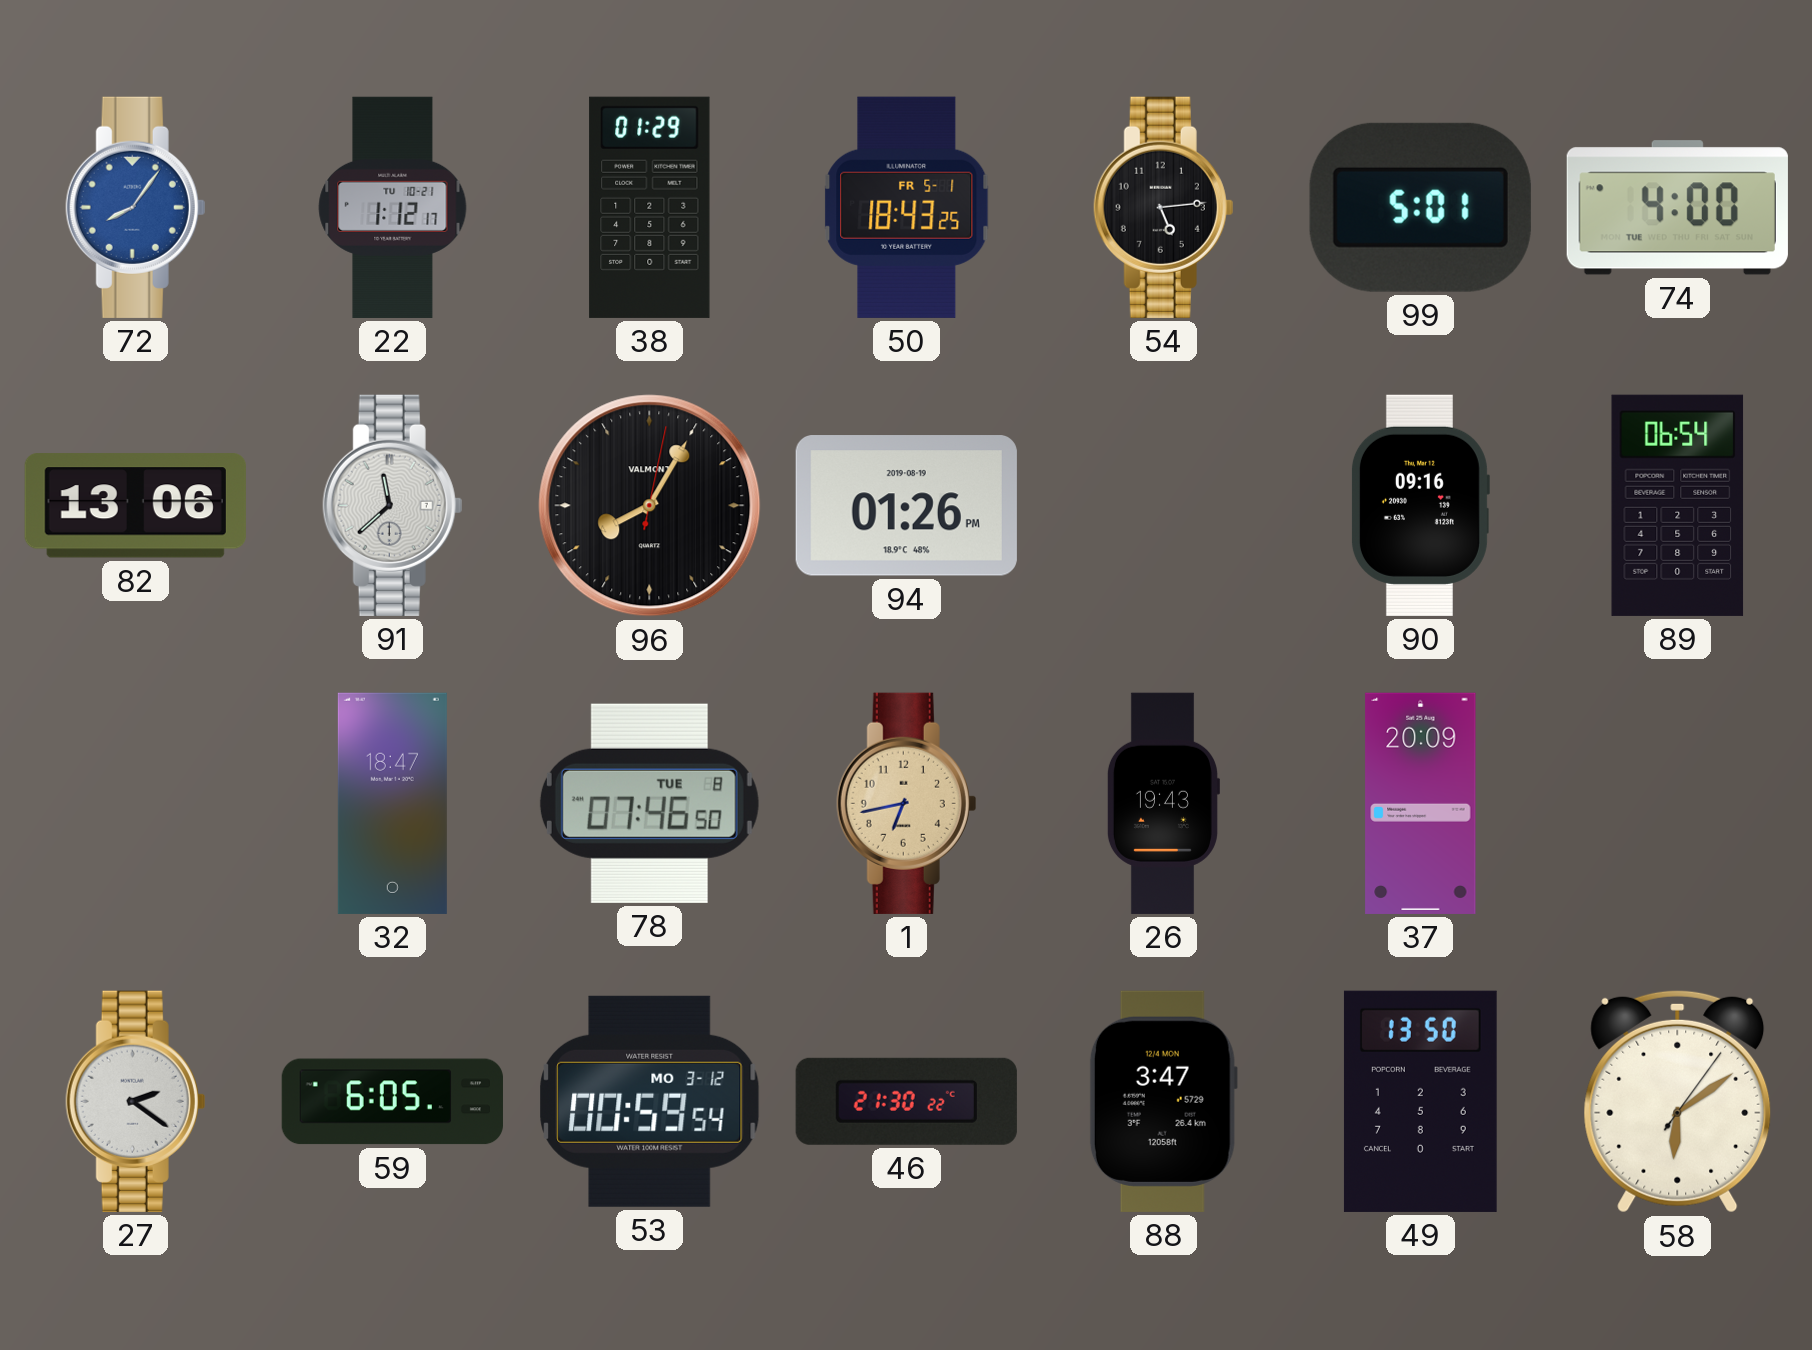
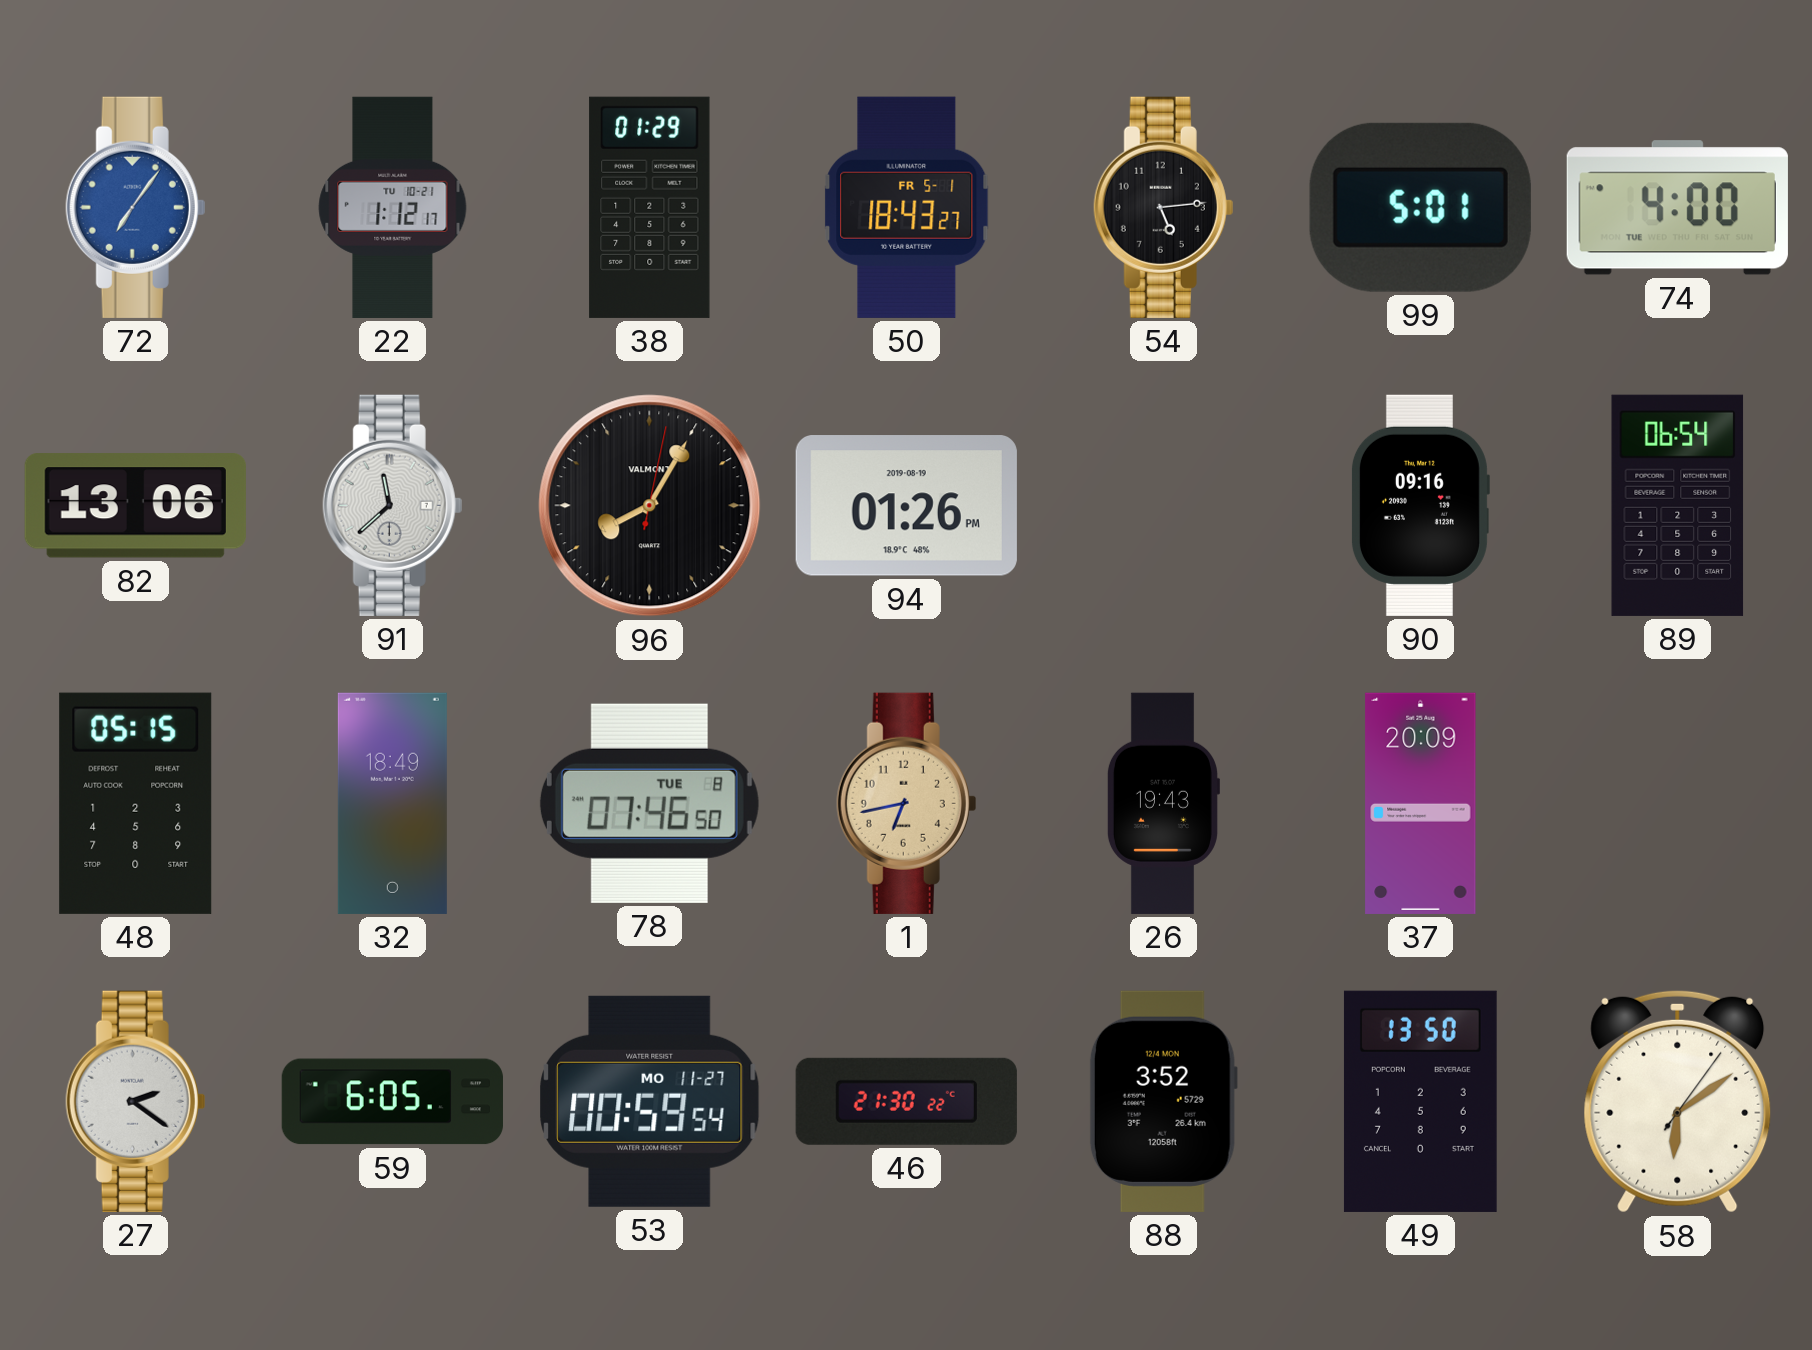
72: 8:06 -> 7:06 (136, 207)
50: 18:43:25 -> 18:43:27 (907, 207)
48: none -> 05:15 (136, 803)
32: 18:47 -> 18:49 (392, 803)
53 date: MO 3-12 -> MO 11-27 (650, 1101)
88: 3:47 -> 3:52 (1163, 1101)
